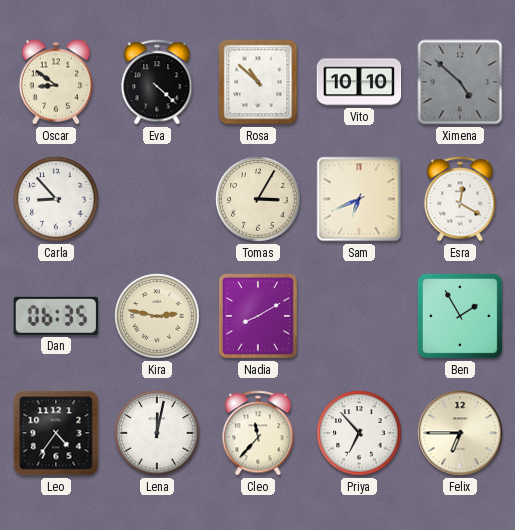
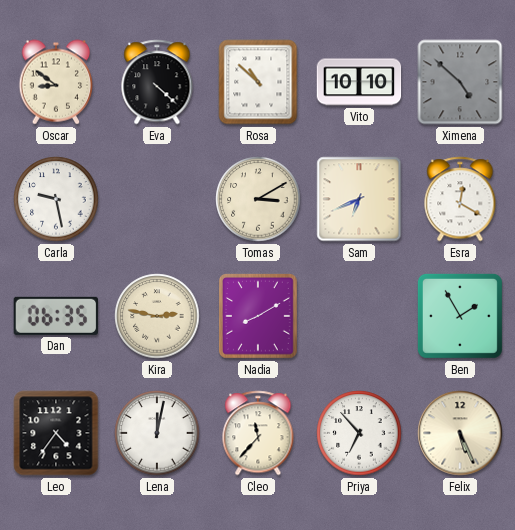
Carla: 8:53 -> 9:28 (56, 199)
Tomas: 3:05 -> 3:10 (258, 199)
Felix: 6:45 -> 5:26 (460, 433)
